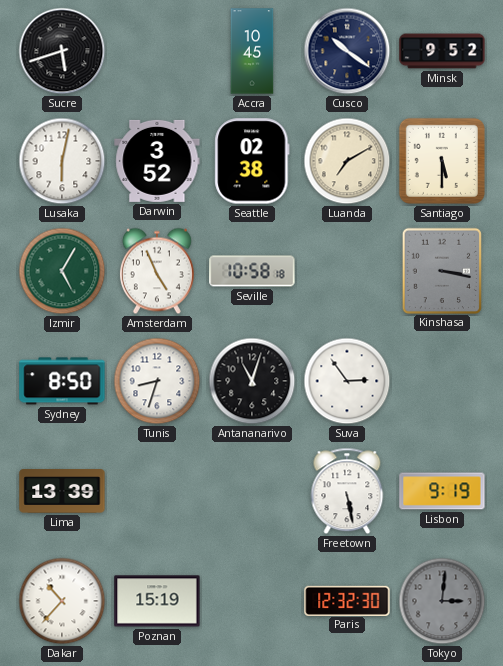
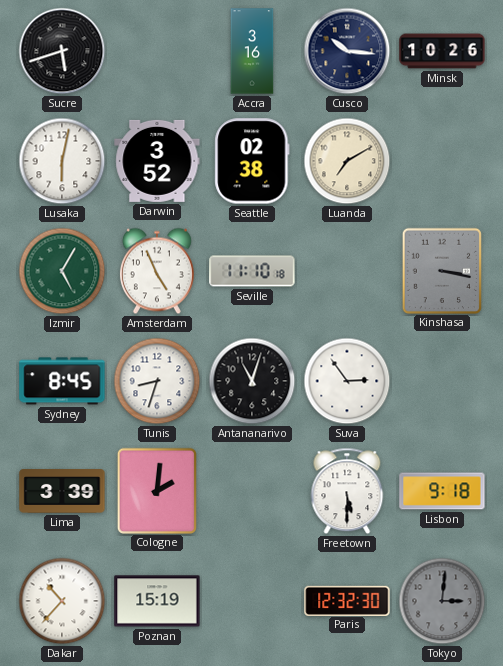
Accra: 10:45 -> 3:16 (252, 51)
Cusco: 10:21 -> 10:16 (347, 51)
Minsk: 9:52 -> 10:26 (442, 51)
Santiago: 5:30 -> none (442, 161)
Seville: 10:58 -> 11:10 (252, 271)
Sydney: 8:50 -> 8:45 (62, 381)
Lima: 13:39 -> 3:39 (62, 491)
Cologne: none -> 2:01 (156, 490)
Freetown: 5:28 -> 5:30 (347, 491)
Lisbon: 9:19 -> 9:18 (442, 491)
